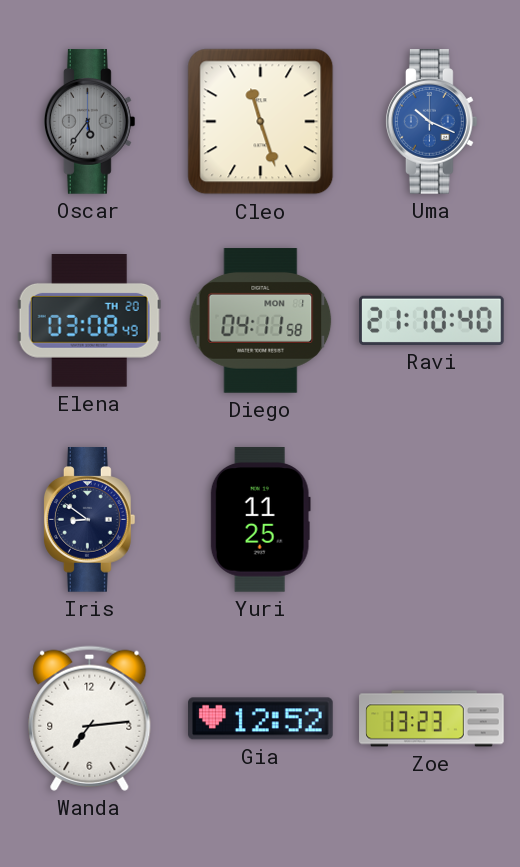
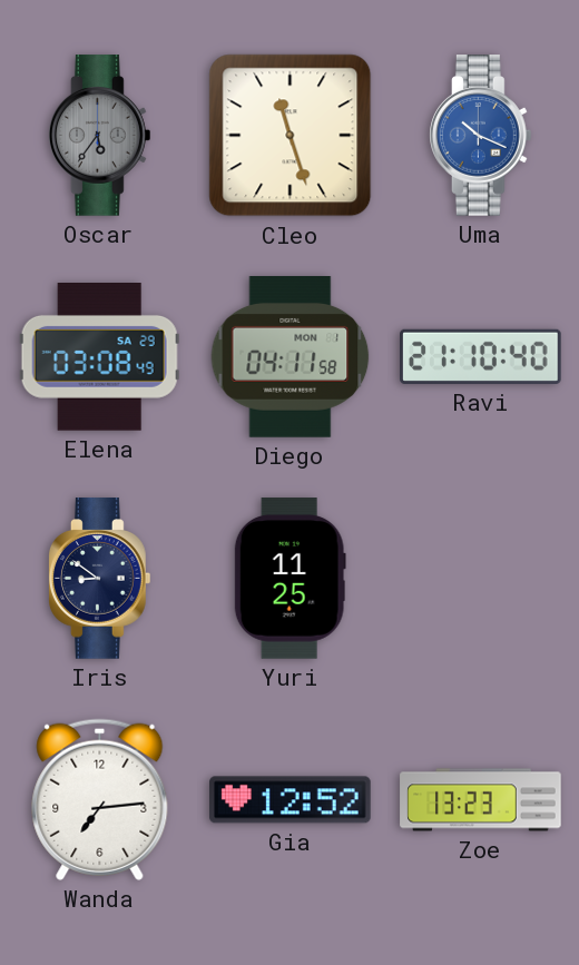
Elena date: TH 20 -> SA 29 (99, 357)
